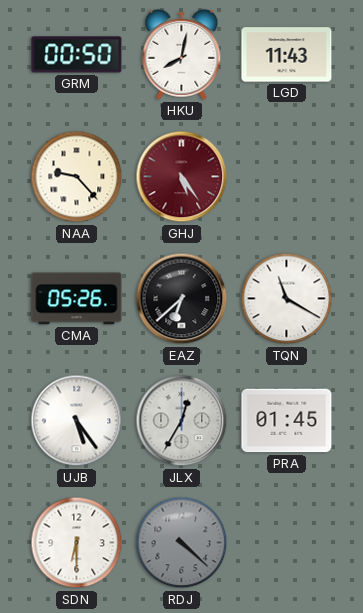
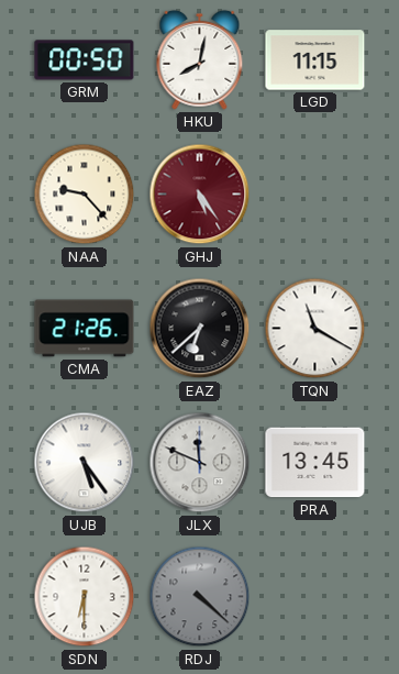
LGD: 11:43 -> 11:15 (315, 60)
CMA: 05:26 -> 21:26 (85, 329)
JLX: 12:35 -> 11:49 (200, 463)
PRA: 01:45 -> 13:45 (315, 463)
